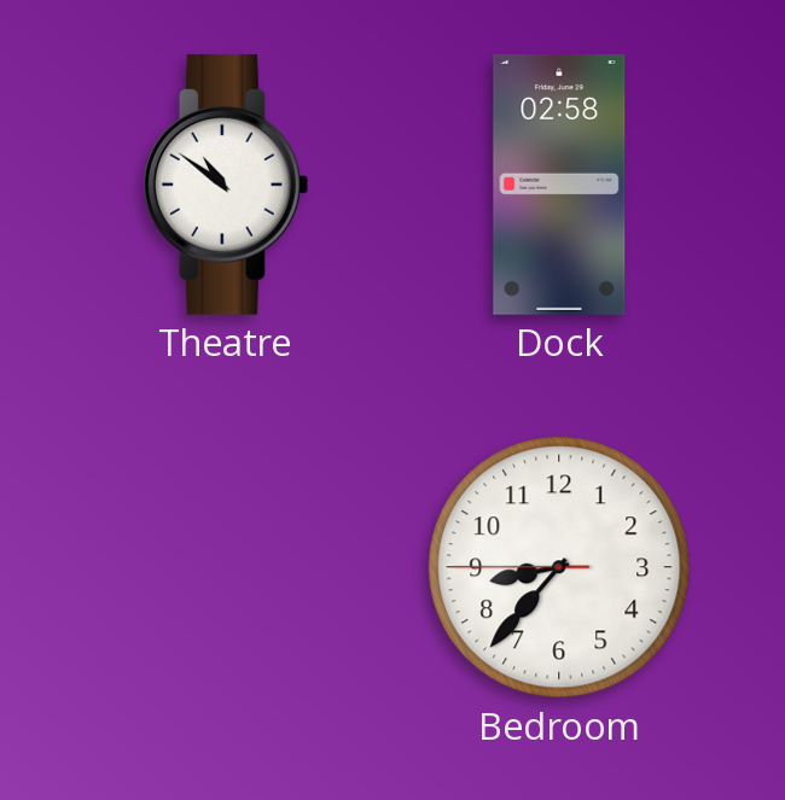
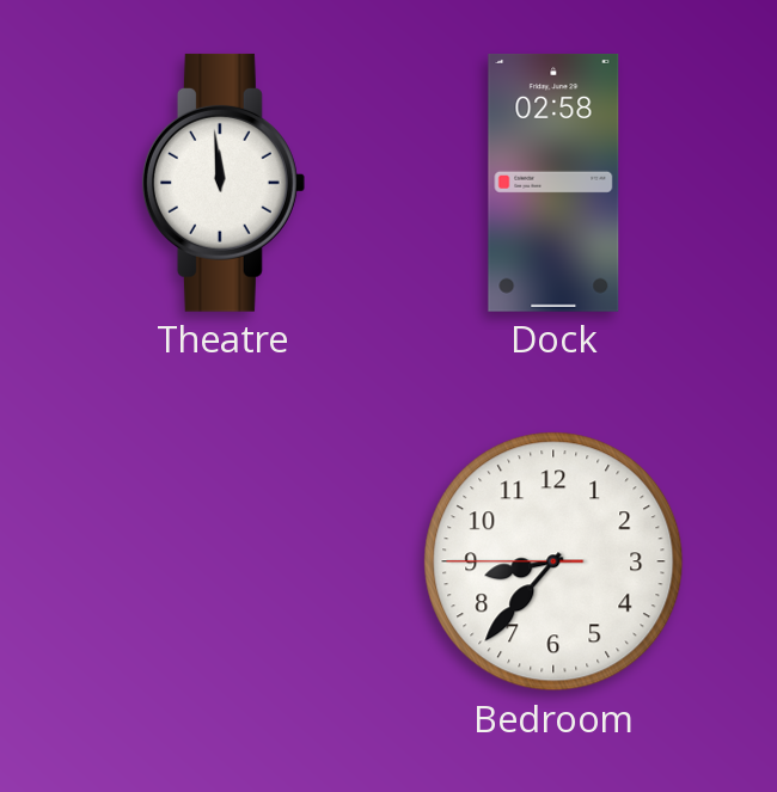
Theatre: 10:51 -> 11:59 (224, 183)
